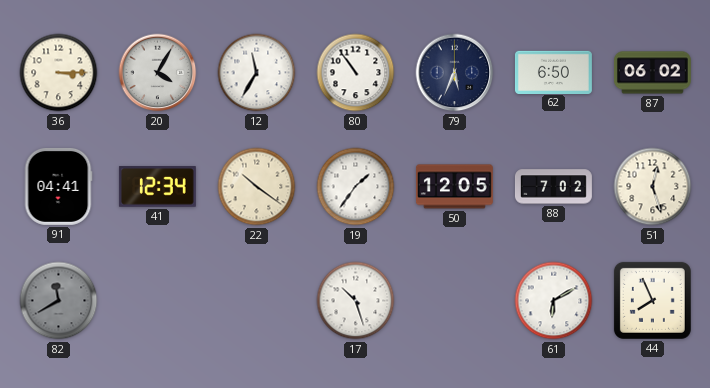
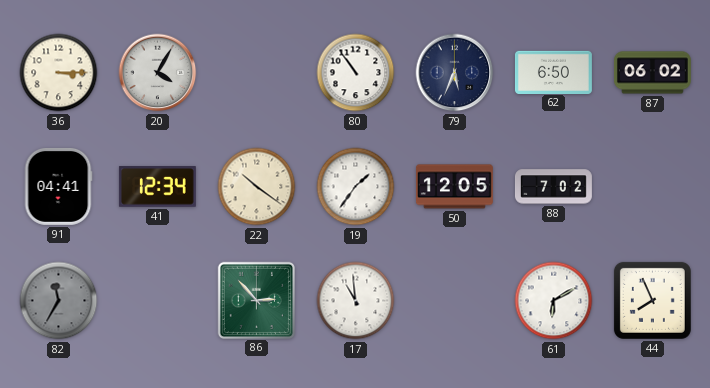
12: 11:35 -> none (257, 73)
51: 12:27 -> none (653, 187)
82: 11:40 -> 11:35 (59, 301)
86: none -> 2:53 (256, 300)
17: 10:27 -> 10:59 (356, 301)
